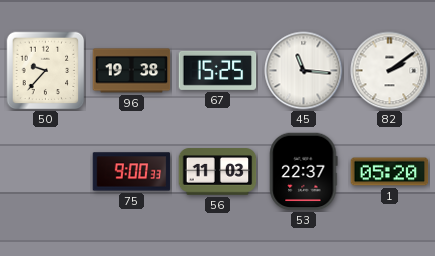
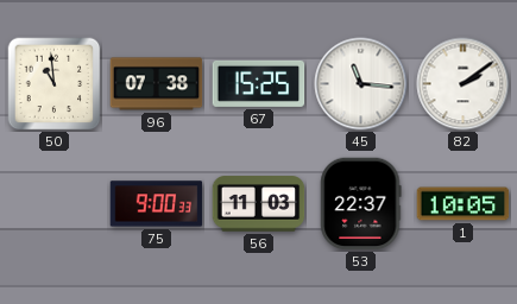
50: 9:37 -> 10:59 (55, 84)
96: 19:38 -> 07:38 (157, 84)
1: 05:20 -> 10:05 (464, 204)
